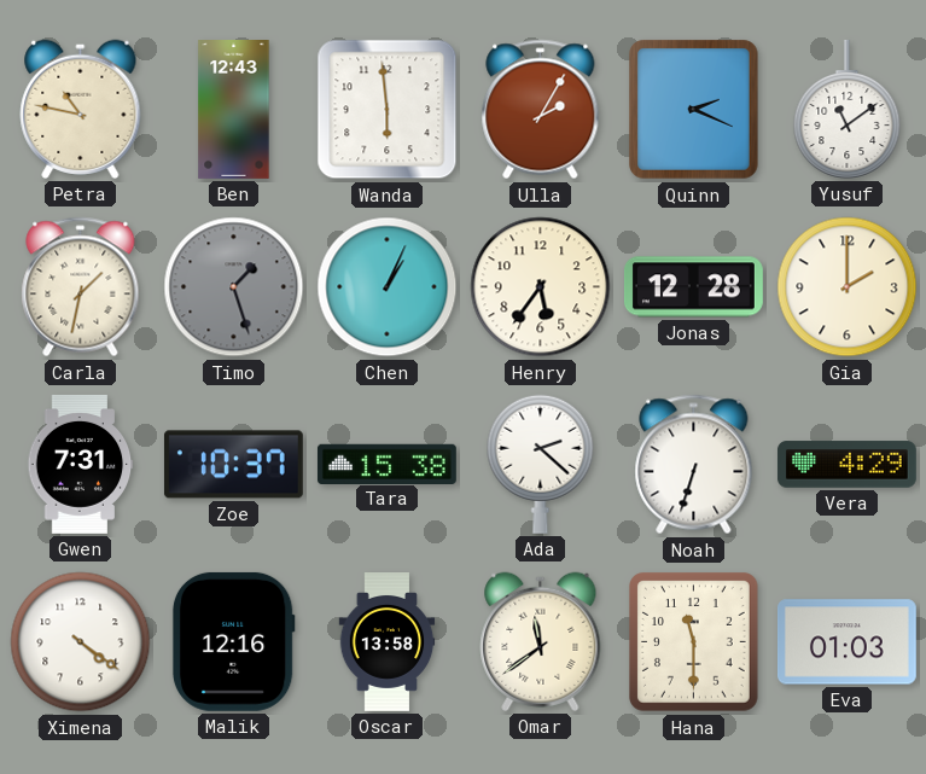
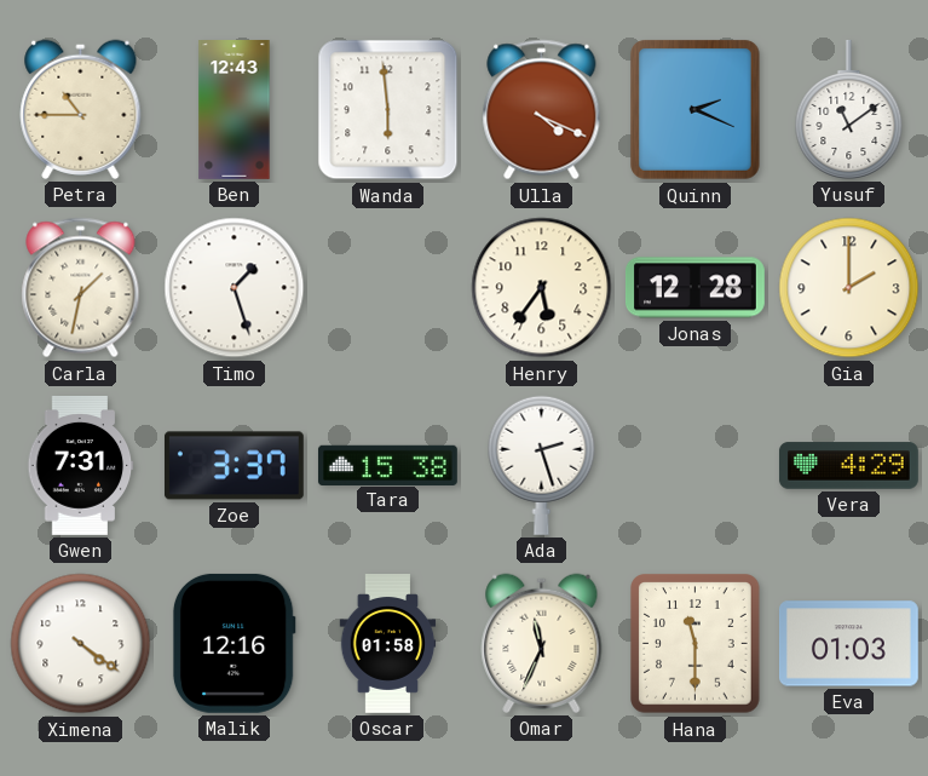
Petra: 10:47 -> 10:45 (81, 109)
Ulla: 2:05 -> 4:19 (542, 110)
Timo dial: grey -> white (235, 288)
Chen: 1:04 -> none (388, 287)
Zoe: 10:37 -> 3:37 (234, 466)
Ada: 2:22 -> 2:27 (542, 465)
Noah: 6:33 -> none (694, 465)
Oscar: 13:58 -> 01:58 (388, 644)
Omar: 11:39 -> 11:34 (542, 643)
